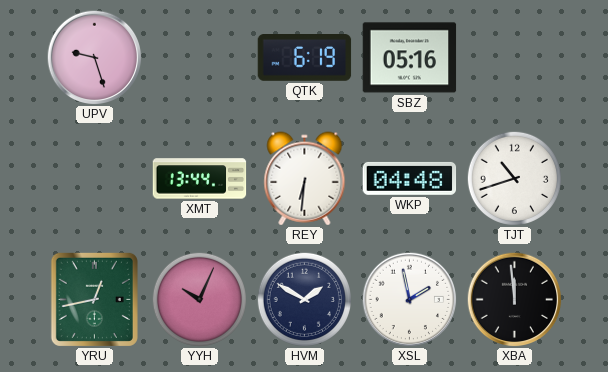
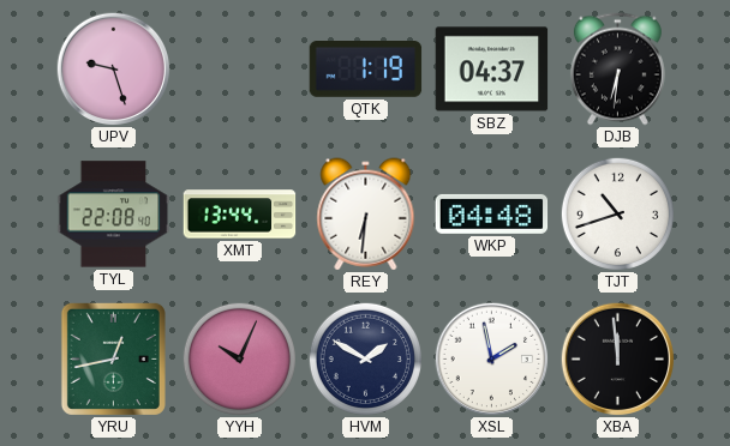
QTK: 6:19 -> 1:19 (366, 70)
SBZ: 05:16 -> 04:37 (492, 70)
DJB: none -> 6:31 (617, 70)
TYL: none -> 22:08 (114, 215)
